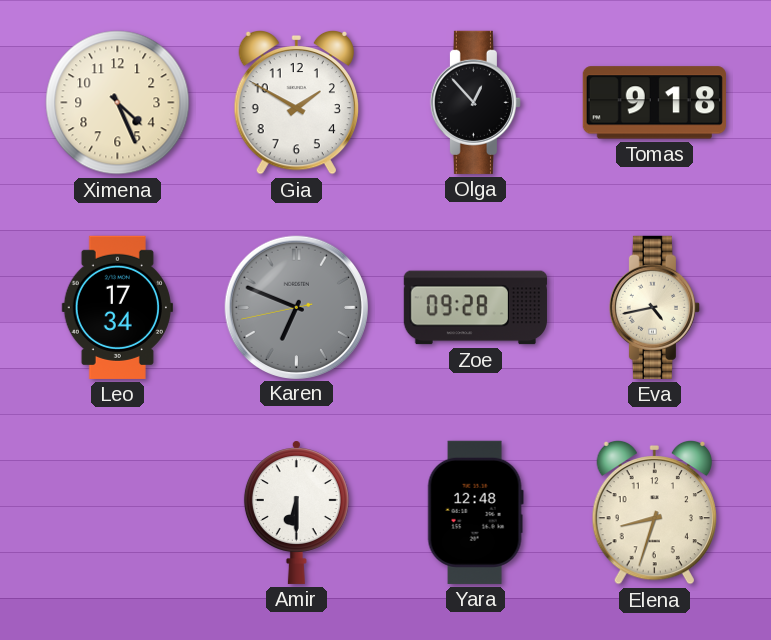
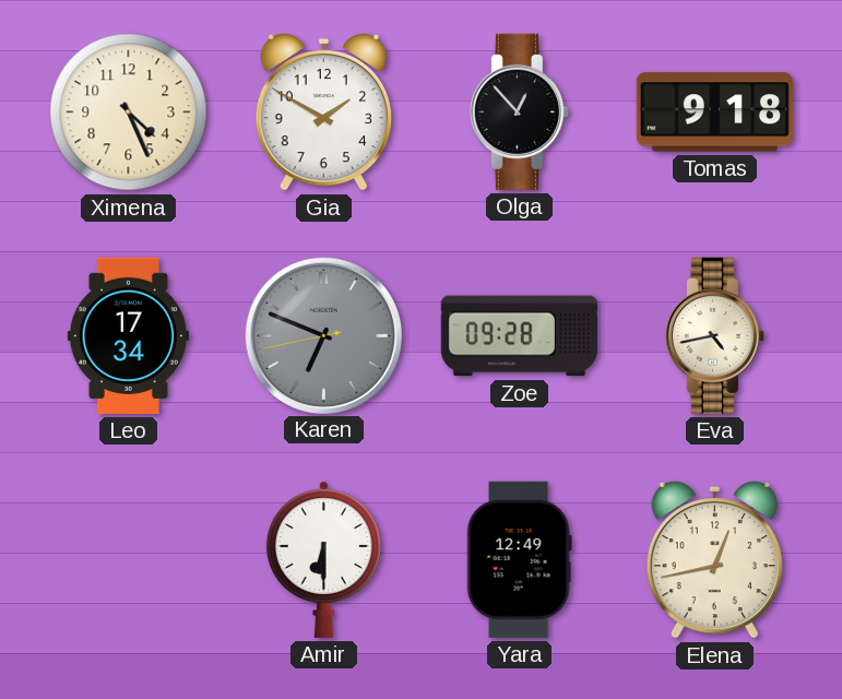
Yara: 12:48 -> 12:49 (519, 559)
Elena: 8:33 -> 12:43 (714, 559)
